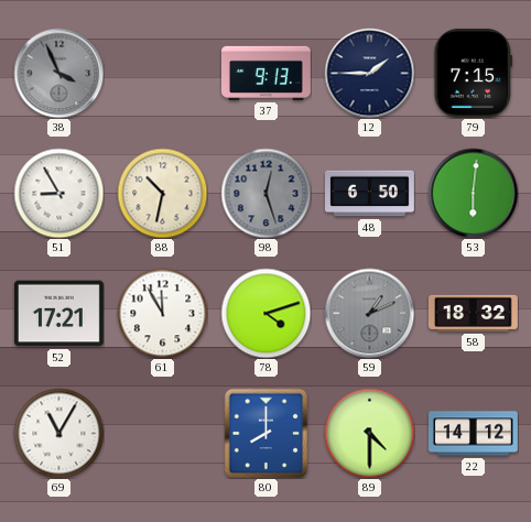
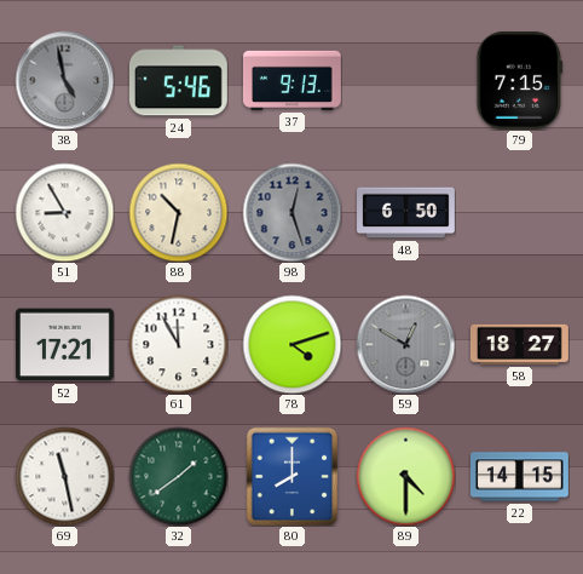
38: 3:56 -> 4:58 (64, 80)
24: none -> 5:46 (178, 81)
12: 1:45 -> none (369, 73)
53: 6:01 -> none (473, 193)
59: 1:11 -> 12:50 (405, 344)
58: 18:32 -> 18:27 (520, 344)
69: 11:05 -> 11:28 (64, 476)
32: none -> 1:39 (178, 476)
22: 14:12 -> 14:15 (520, 477)
